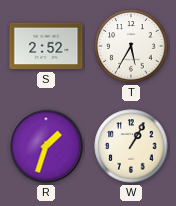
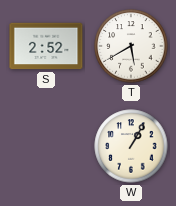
T: 5:35 -> 5:40 (131, 46)
R: 1:33 -> none (46, 146)
